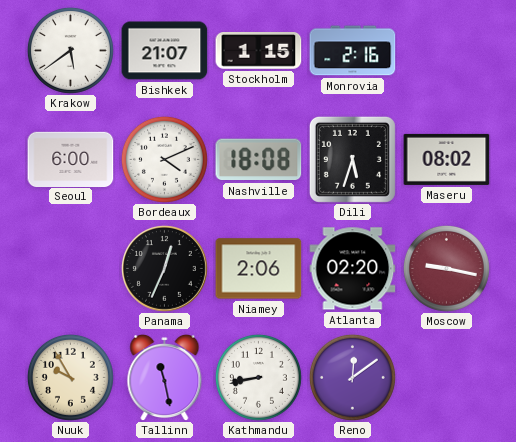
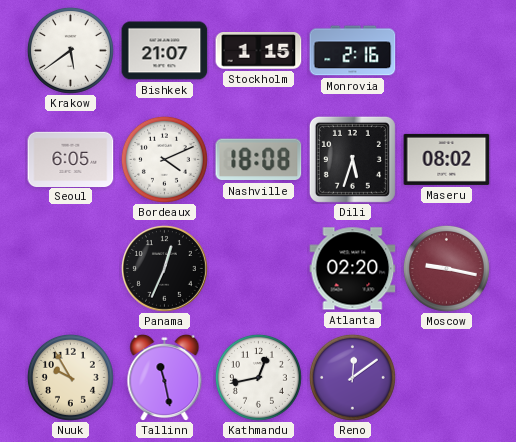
Seoul: 6:00 -> 6:05 (71, 159)
Niamey: 2:06 -> none (259, 269)
Kathmandu: 8:43 -> 12:43 (258, 377)
